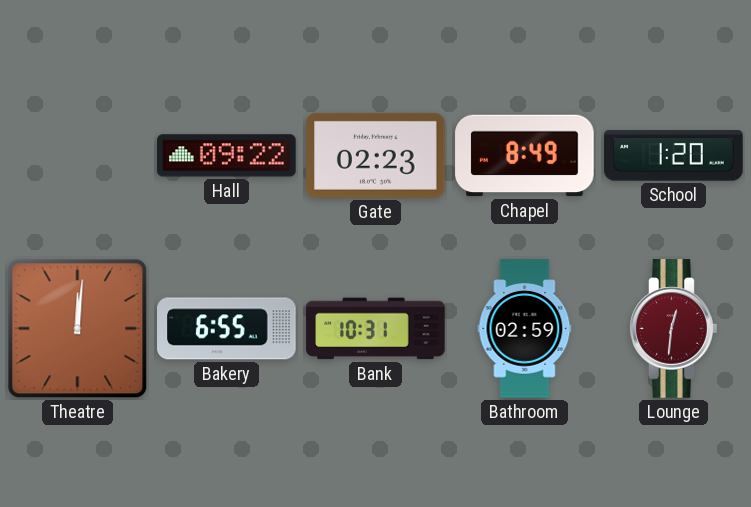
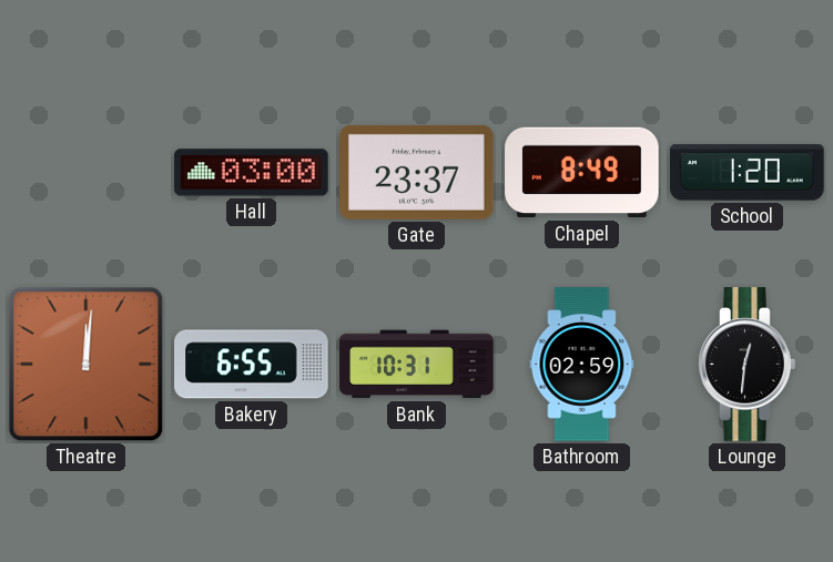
Hall: 09:22 -> 03:00 (252, 173)
Gate: 02:23 -> 23:37 (417, 172)
Lounge dial: burgundy -> black (748, 365)
